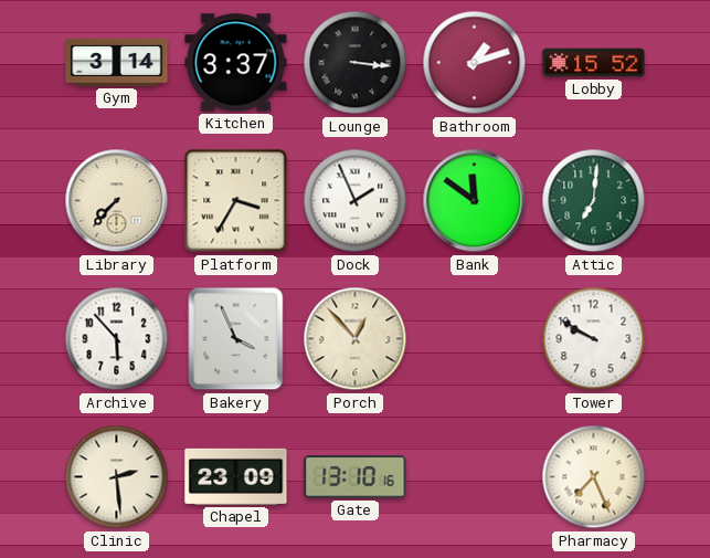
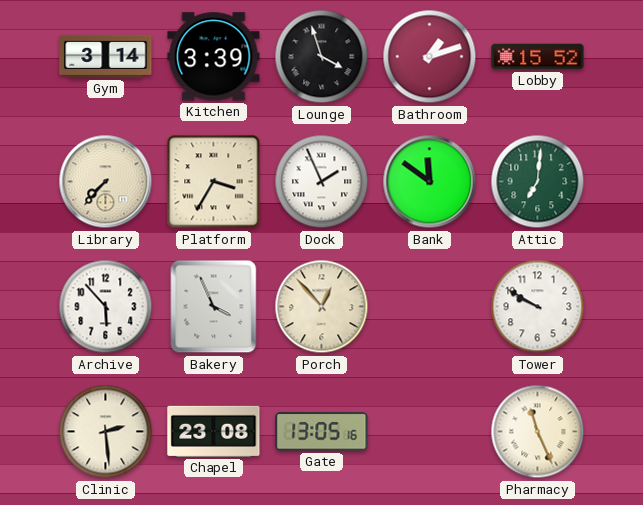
Kitchen: 3:37 -> 3:39 (214, 57)
Lounge: 3:16 -> 3:57 (322, 57)
Chapel: 23:09 -> 23:08 (214, 431)
Gate: 13:10 -> 13:05 (322, 432)
Pharmacy: 7:26 -> 11:26 (538, 432)
